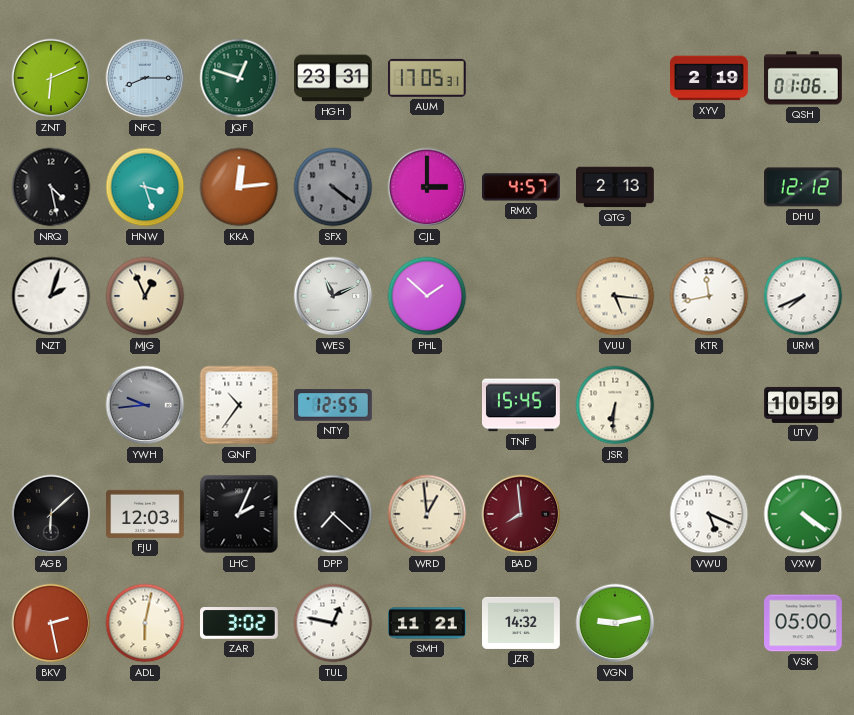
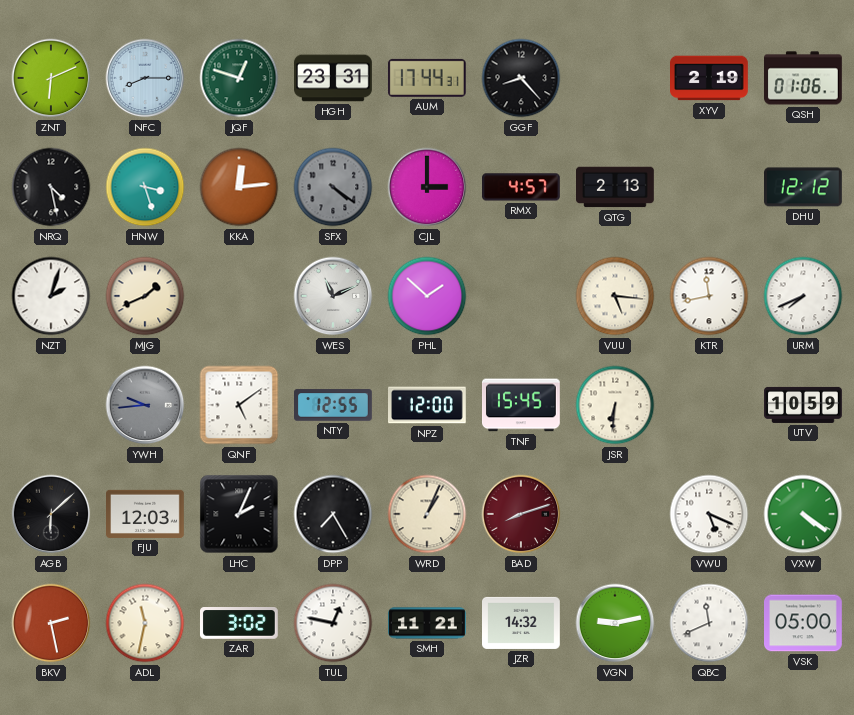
AUM: 17:05 -> 17:44 (427, 78)
GGF: none -> 8:23 (521, 78)
MJG: 12:56 -> 1:41 (145, 296)
QNF: 10:36 -> 5:09 (239, 405)
NPZ: none -> 12:00 (428, 405)
DPP: 7:22 -> 7:25 (333, 514)
WRD: 12:59 -> 1:04 (427, 514)
BAD: 7:59 -> 8:12 (521, 514)
ADL: 6:02 -> 11:32 (145, 623)
QBC: none -> 11:41 (709, 623)
